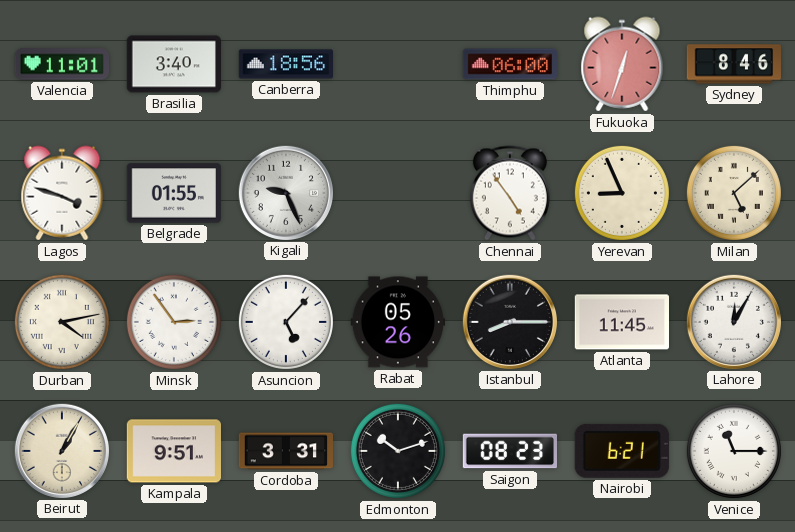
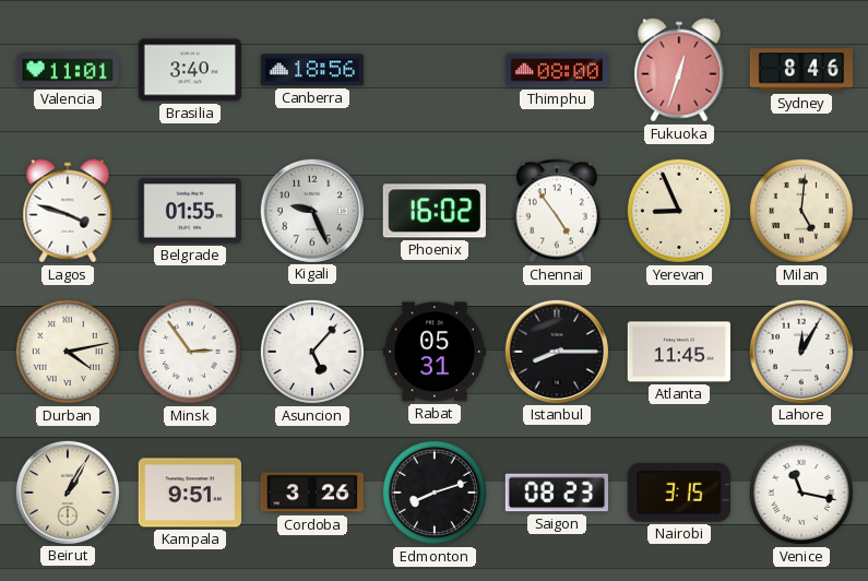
Thimphu: 06:00 -> 08:00 (556, 70)
Phoenix: none -> 16:02 (435, 211)
Milan: 5:08 -> 5:01 (801, 211)
Rabat: 05:26 -> 05:31 (433, 352)
Cordoba: 3:31 -> 3:26 (311, 493)
Edmonton: 10:12 -> 8:12 (435, 493)
Nairobi: 6:21 -> 3:15 (679, 493)
Venice: 11:15 -> 11:17 (801, 493)
